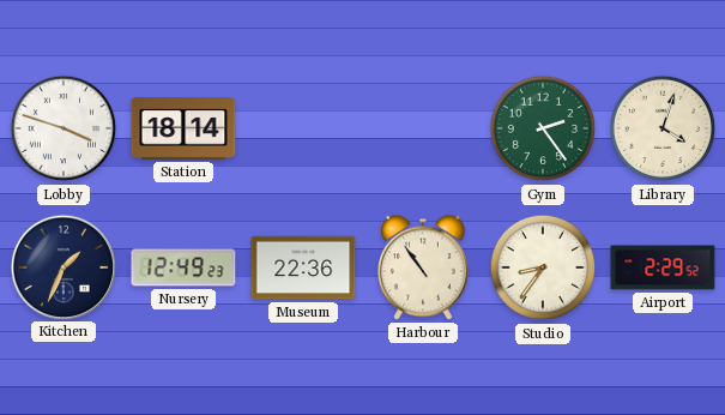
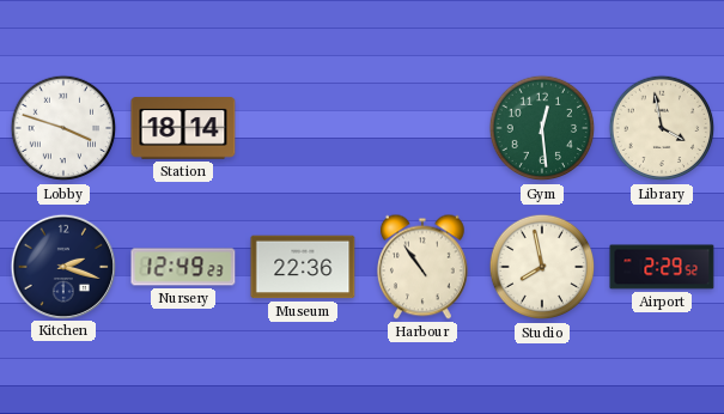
Gym: 2:24 -> 12:29 (542, 128)
Library: 4:03 -> 3:58 (662, 128)
Kitchen: 1:34 -> 2:18 (62, 266)
Studio: 8:36 -> 7:58 (542, 267)
